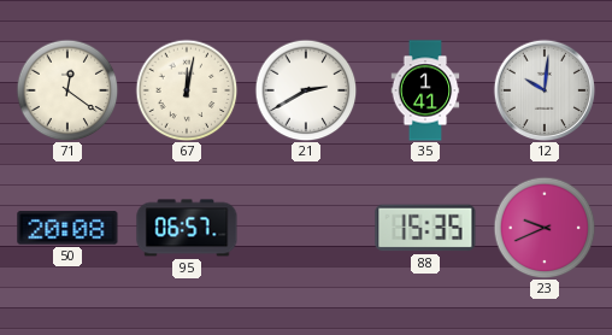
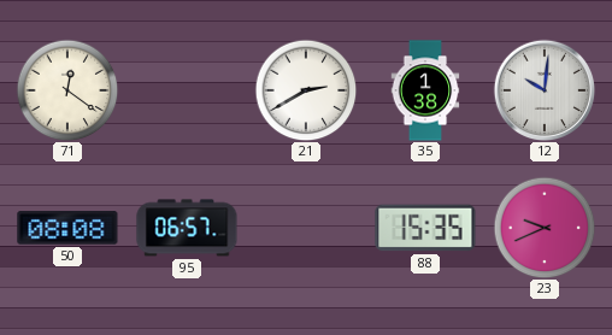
67: 12:02 -> none (187, 90)
35: 1:41 -> 1:38 (425, 90)
50: 20:08 -> 08:08 (67, 228)
